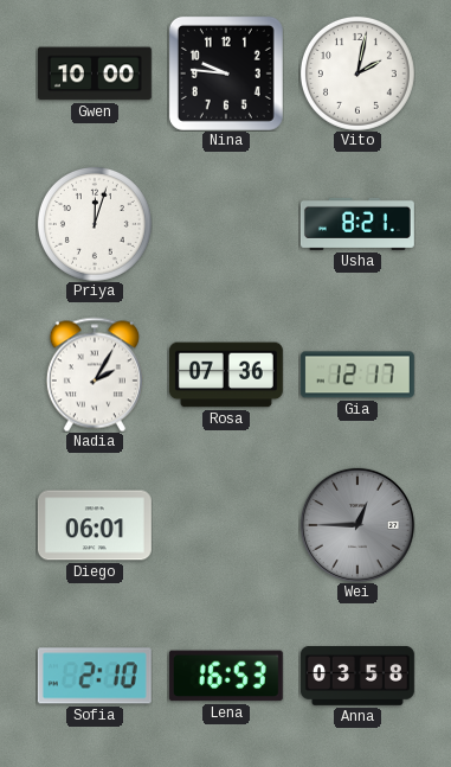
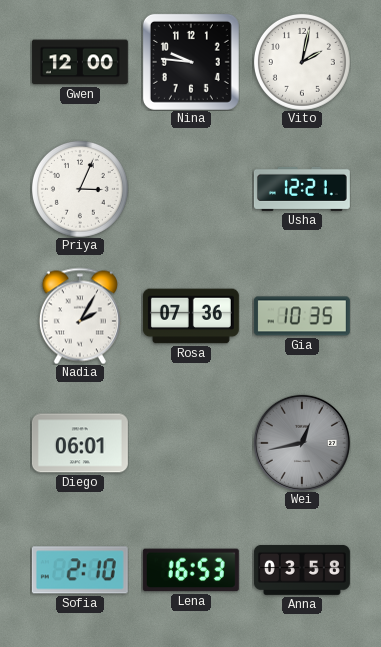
Gwen: 10:00 -> 12:00 (80, 62)
Priya: 12:03 -> 3:04 (80, 189)
Usha: 8:21 -> 12:21 (302, 189)
Gia: 12:17 -> 10:35 (302, 316)
Wei: 12:45 -> 12:43 (302, 443)
